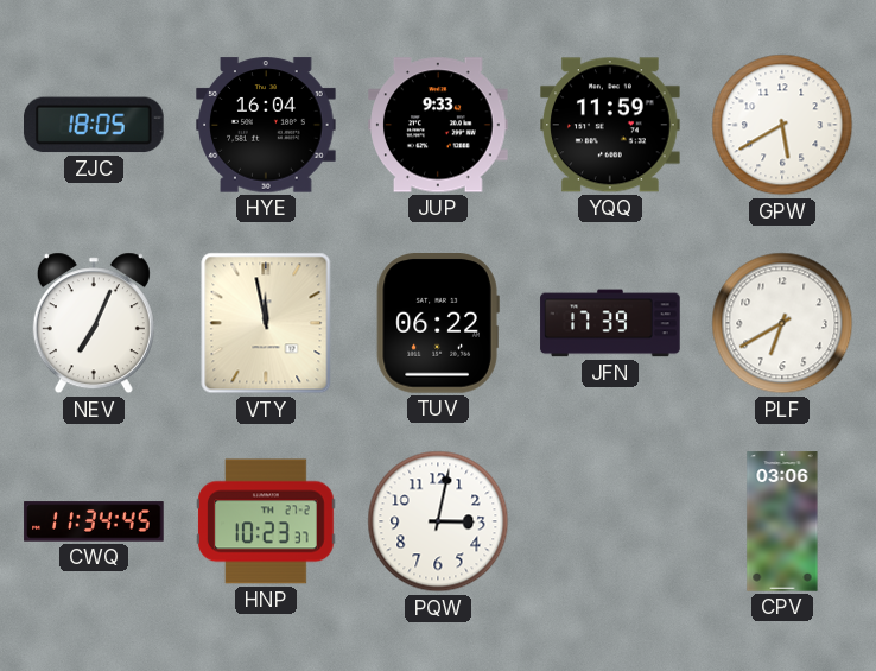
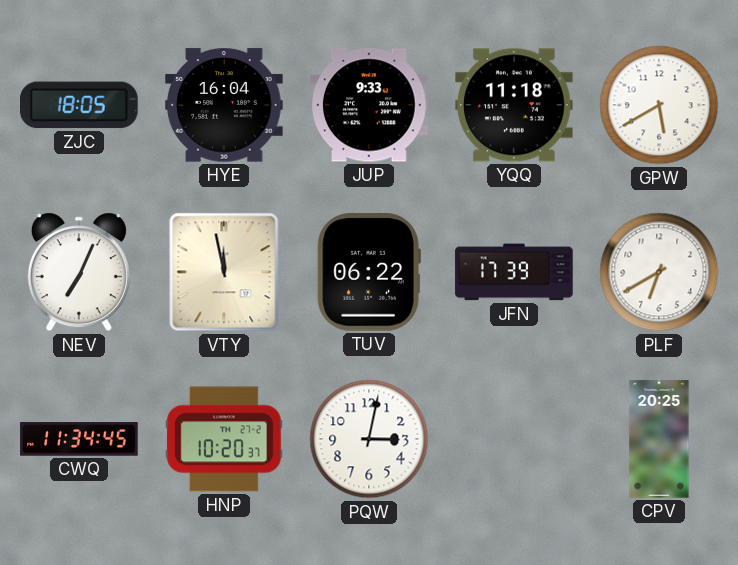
YQQ: 11:59 -> 11:18 (514, 105)
HNP: 10:23 -> 10:20 (224, 439)
CPV: 03:06 -> 20:25 (659, 439)
